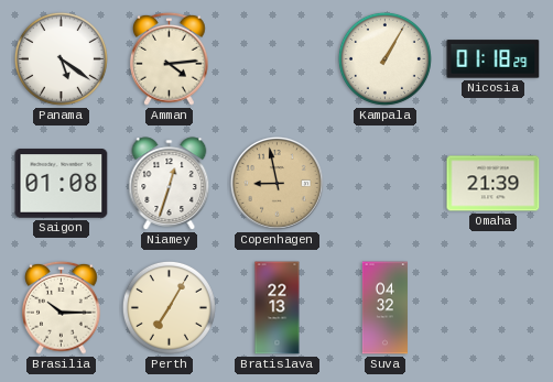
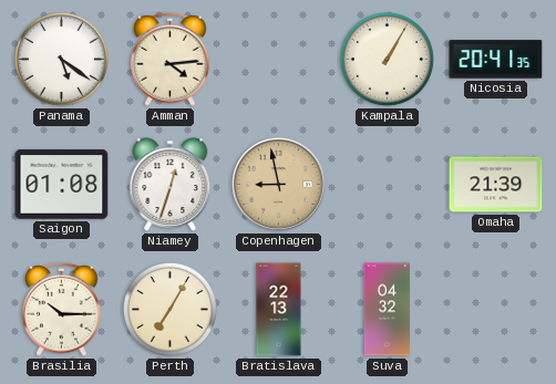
Nicosia: 01:18 -> 20:41 (496, 60)
